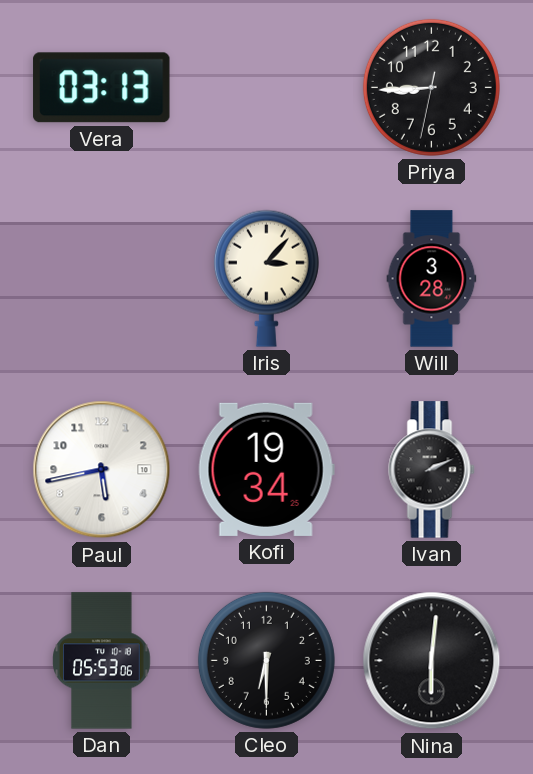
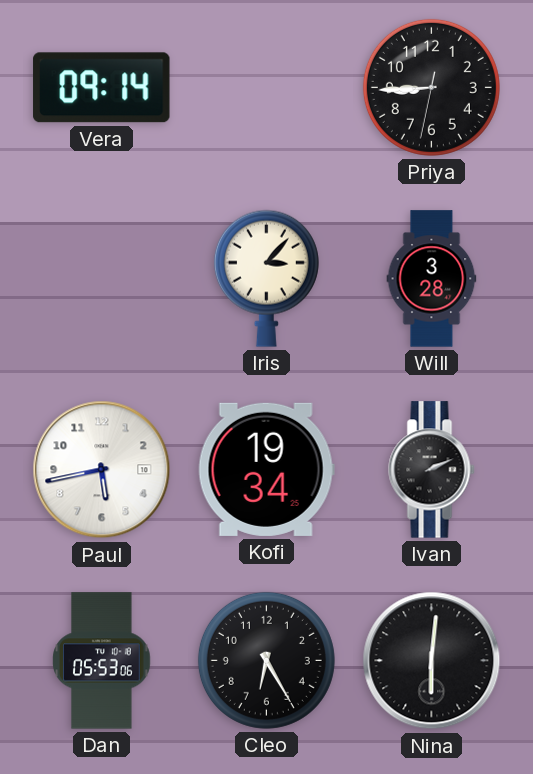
Vera: 03:13 -> 09:14 (102, 88)
Cleo: 6:30 -> 6:25 (266, 660)
